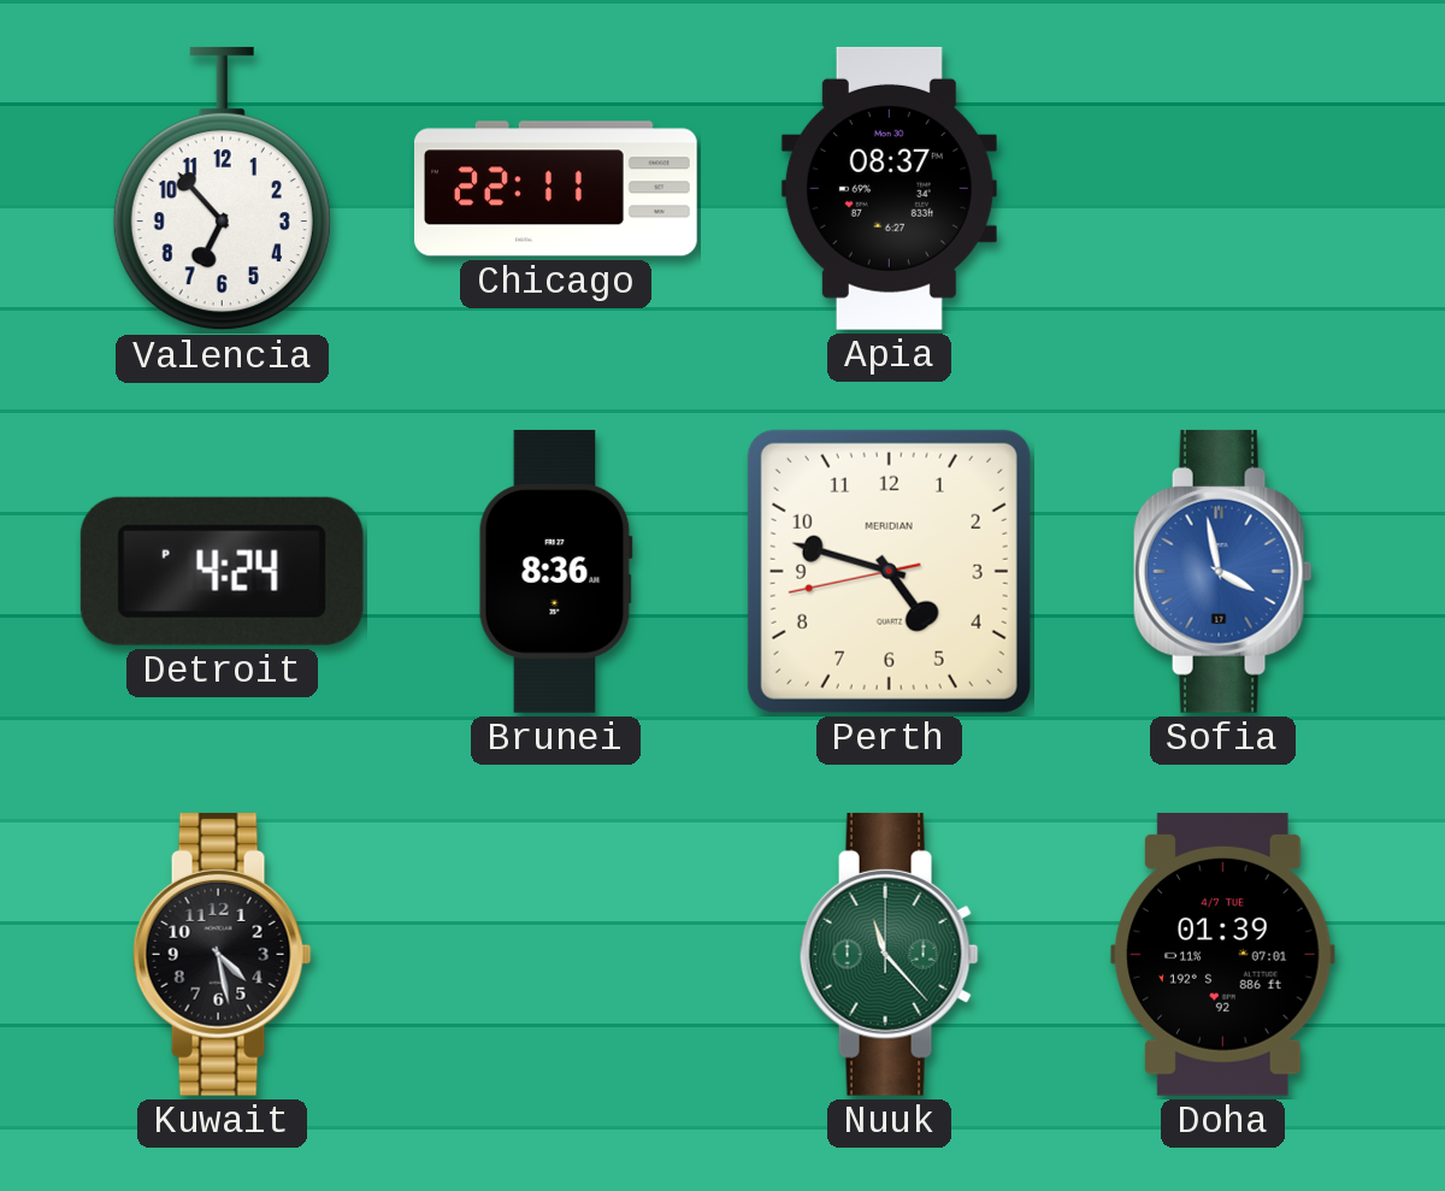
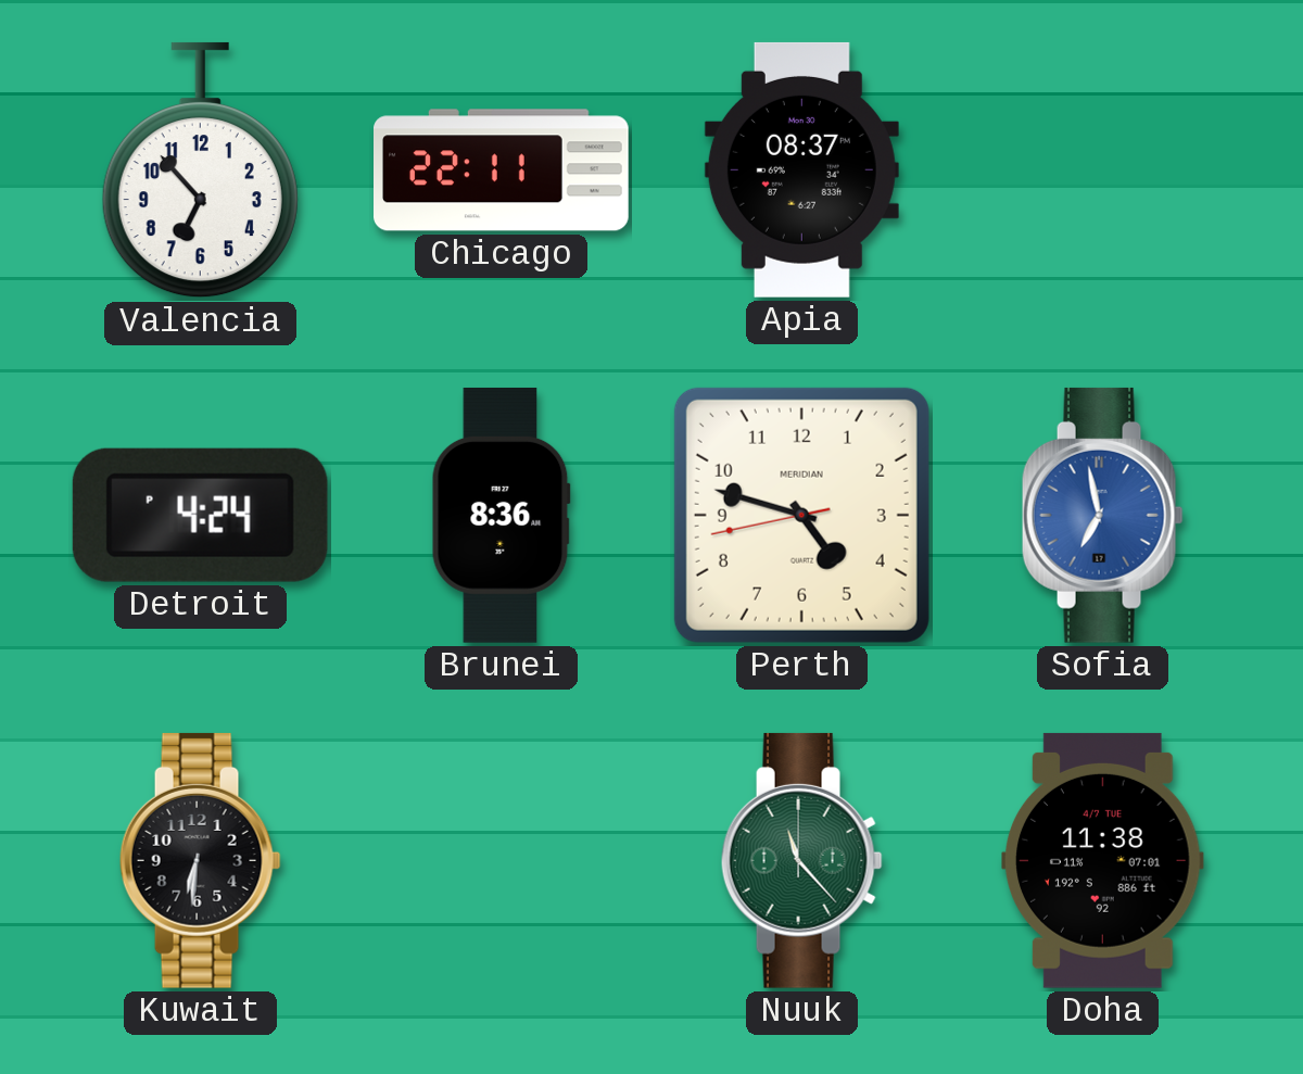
Sofia: 3:58 -> 6:58 (1102, 515)
Kuwait: 4:28 -> 6:31 (200, 860)
Doha: 01:39 -> 11:38 (1103, 860)
